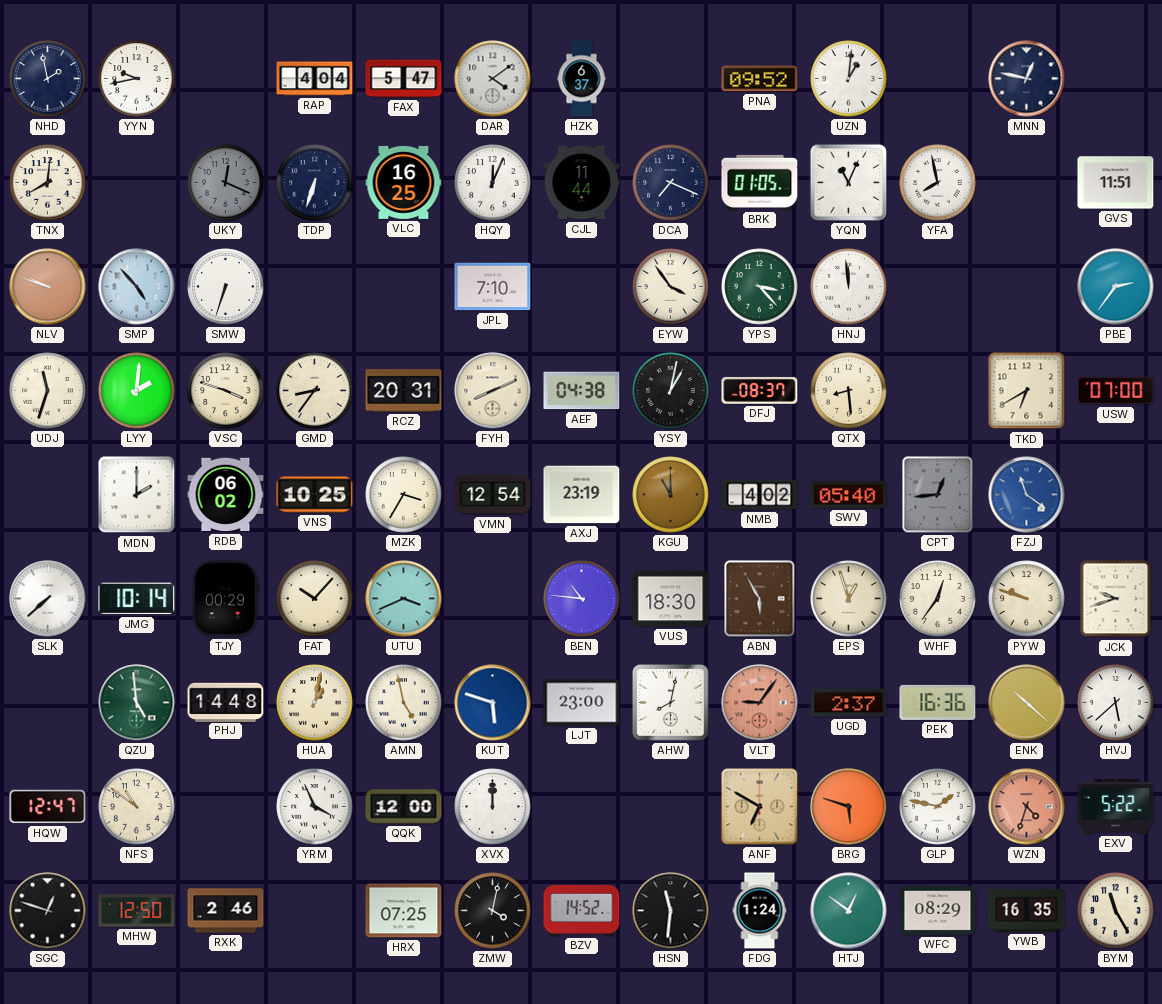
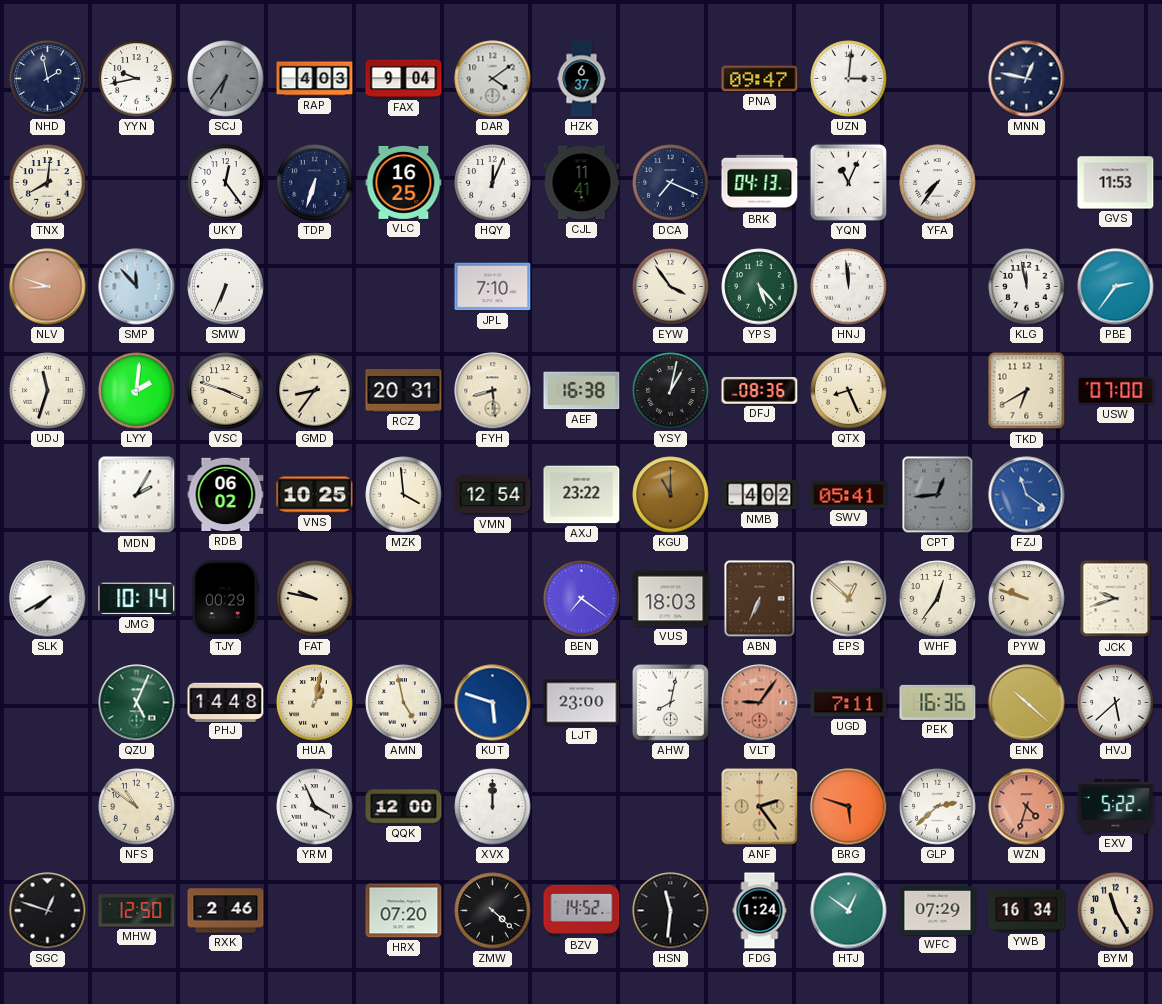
SCJ: none -> 6:36 (226, 79)
RAP: 4:04 -> 4:03 (315, 79)
FAX: 5:47 -> 9:04 (404, 79)
PNA: 09:52 -> 09:47 (760, 79)
UZN: 1:01 -> 3:01 (849, 79)
UKY: 12:19 -> 12:24 (226, 183)
UKY dial: grey -> white (226, 183)
CJL: 11:44 -> 11:41 (582, 183)
BRK: 01:05 -> 04:13 (760, 182)
YFA: 7:58 -> 7:36 (938, 183)
GVS: 11:51 -> 11:53 (1116, 183)
NLV: 9:48 -> 8:48 (48, 287)
SMP: 4:53 -> 11:53 (137, 287)
SMW: 6:33 -> 6:34 (226, 287)
YPS: 3:23 -> 5:23 (760, 287)
KLG: none -> 11:58 (1027, 287)
FYH: 8:11 -> 8:29 (493, 391)
AEF: 04:38 -> 16:38 (582, 391)
DFJ: 08:37 -> 08:36 (760, 390)
QTX: 8:29 -> 8:26 (849, 391)
MDN: 2:00 -> 2:05 (137, 495)
MZK: 3:35 -> 3:59 (404, 495)
AXJ: 23:19 -> 23:22 (582, 495)
SWV: 05:40 -> 05:41 (849, 494)
SLK: 7:38 -> 7:40 (48, 599)
FAT: 10:07 -> 9:47 (315, 599)
UTU: 3:41 -> none (404, 599)
BEN: 10:46 -> 7:21 (582, 599)
VUS: 18:30 -> 18:03 (671, 599)
ABN: 5:55 -> 6:34 (760, 599)
EPS: 12:57 -> 12:52 (849, 599)
QZU: 4:59 -> 5:04 (137, 703)
UGD: 2:37 -> 7:11 (849, 703)
HQW: 12:47 -> none (48, 807)
ANF: 6:50 -> 2:24 (760, 807)
GLP: 1:47 -> 2:38 (938, 807)
HRX: 07:25 -> 07:20 (404, 911)
ZMW: 4:02 -> 4:22 (493, 911)
WFC: 08:29 -> 07:29 (938, 910)
YWB: 16:35 -> 16:34 (1027, 911)
